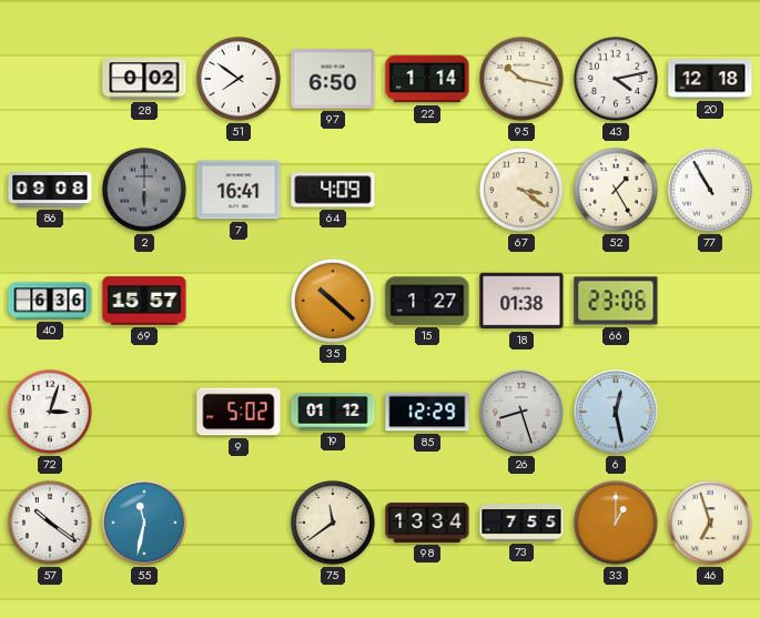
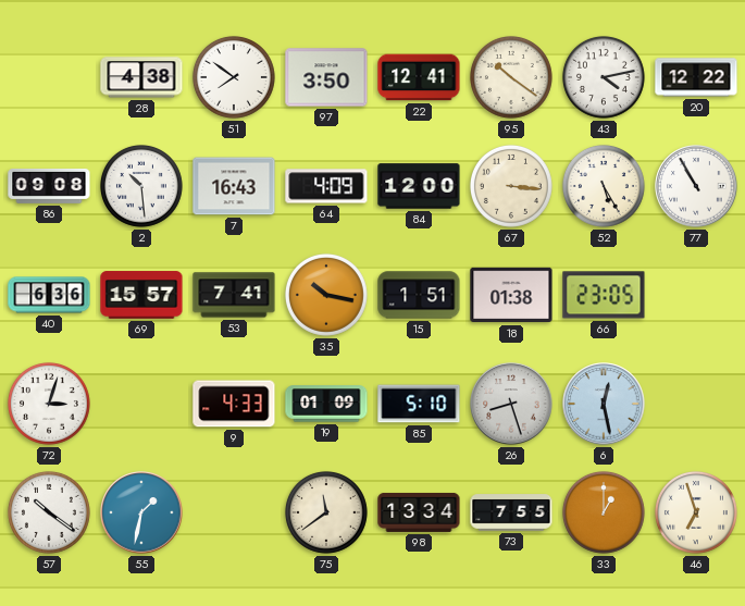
28: 0:02 -> 4:38 (141, 77)
97: 6:50 -> 3:50 (326, 77)
22: 1:14 -> 12:41 (419, 77)
95: 10:17 -> 10:21 (511, 77)
20: 12:18 -> 12:22 (696, 77)
2: 6:00 -> 10:29 (141, 186)
2 dial: grey -> white (141, 186)
7: 16:41 -> 16:43 (234, 186)
84: none -> 12:00 (419, 186)
67: 3:21 -> 3:16 (511, 186)
52: 1:25 -> 5:25 (604, 186)
53: none -> 7:41 (234, 295)
35: 10:22 -> 10:17 (326, 295)
15: 1:27 -> 1:51 (419, 295)
66: 23:06 -> 23:05 (604, 295)
9: 5:02 -> 4:33 (234, 404)
19: 01:12 -> 01:09 (326, 404)
85: 12:29 -> 5:10 (419, 404)
55: 11:32 -> 1:32 (141, 512)
